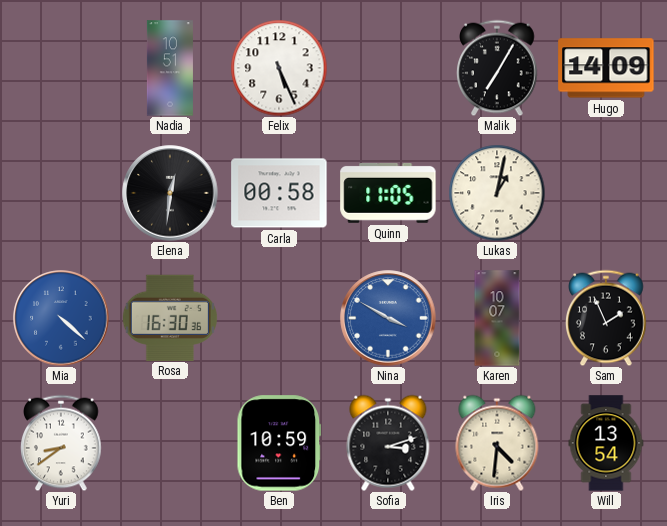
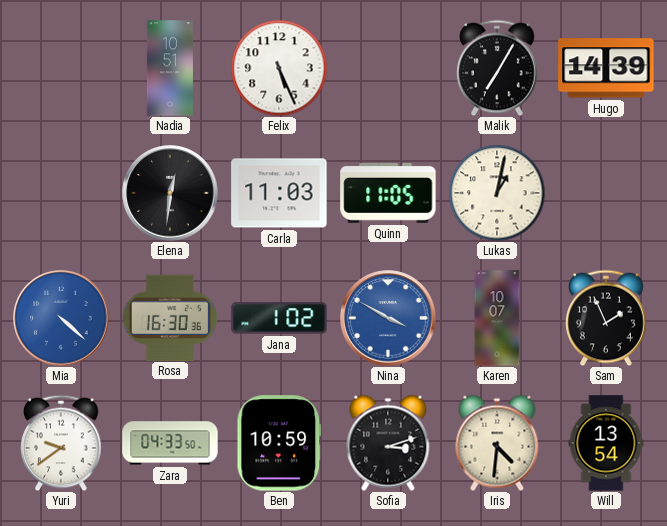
Hugo: 14:09 -> 14:39 (606, 68)
Carla: 00:58 -> 11:03 (279, 193)
Jana: none -> 1:02 (279, 318)
Yuri: 8:39 -> 9:39 (62, 443)
Zara: none -> 04:33 (170, 443)
